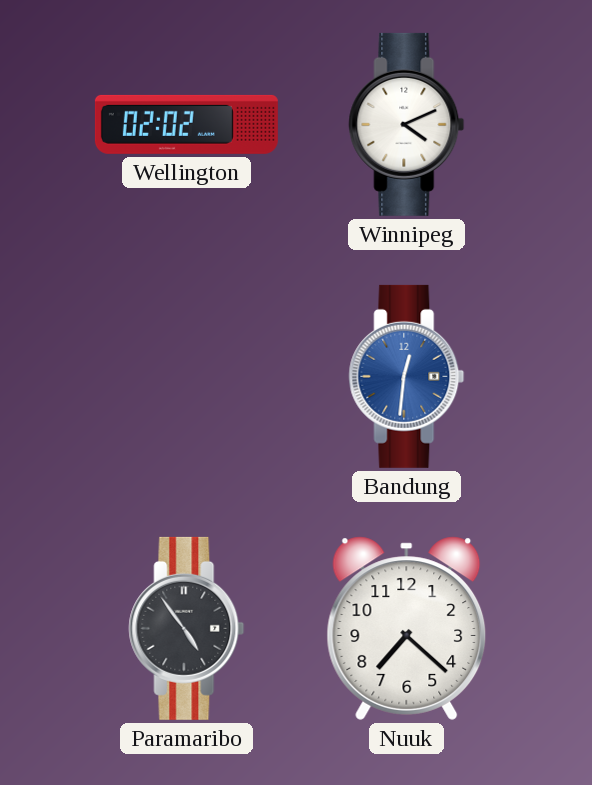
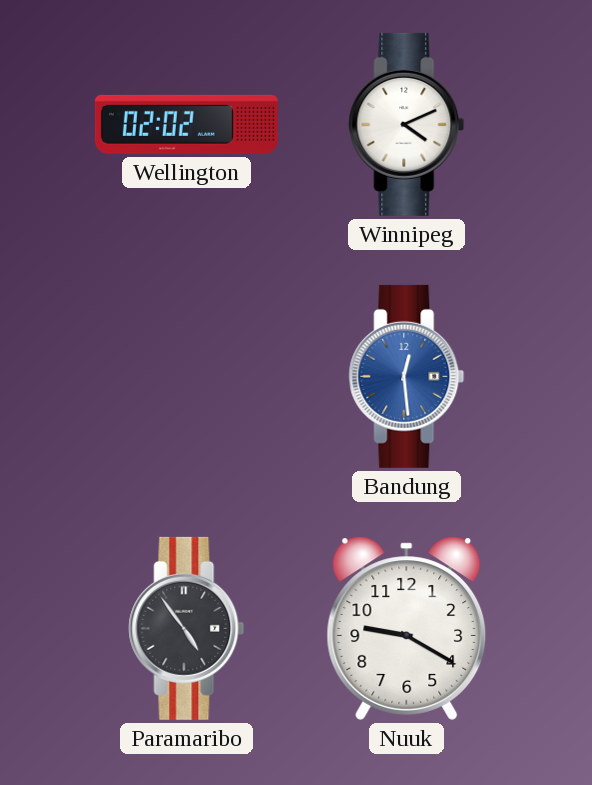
Bandung: 12:31 -> 12:29 (407, 376)
Nuuk: 7:22 -> 9:20 (407, 628)
